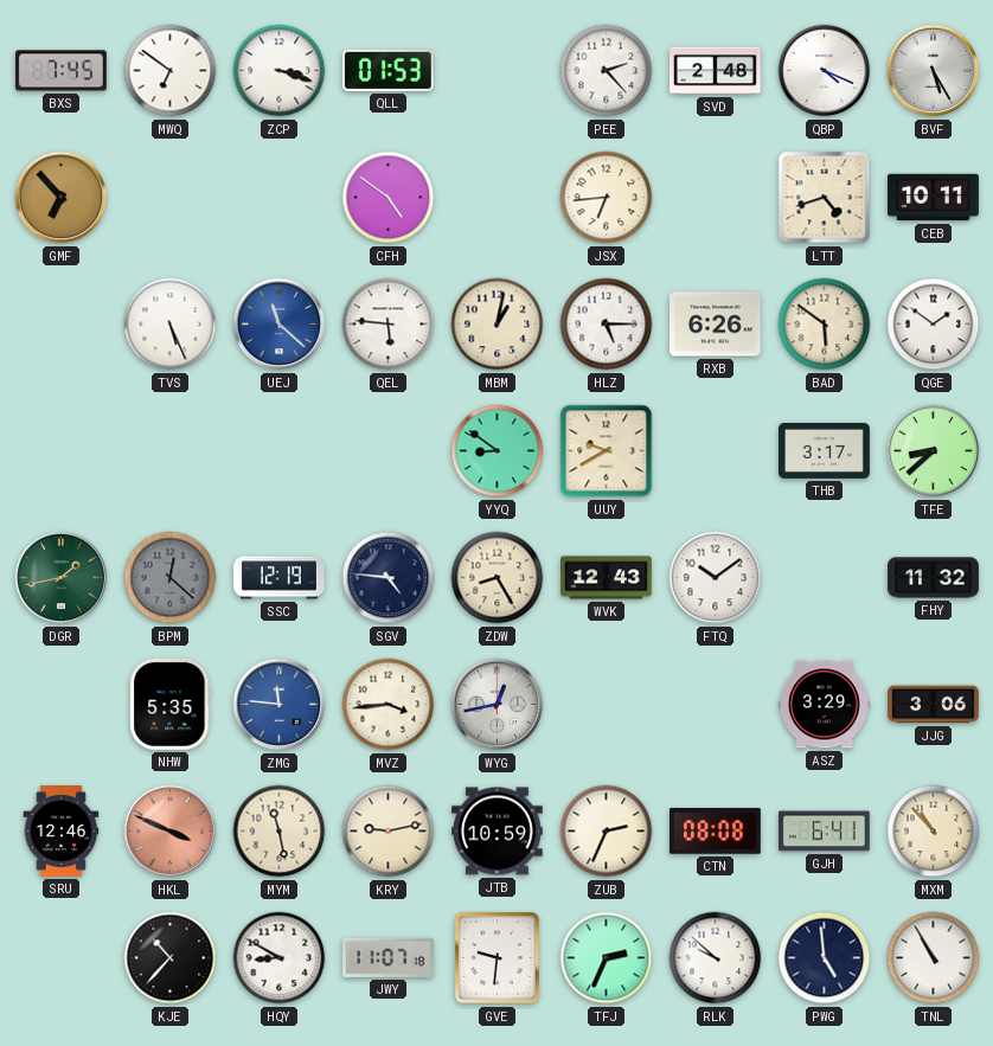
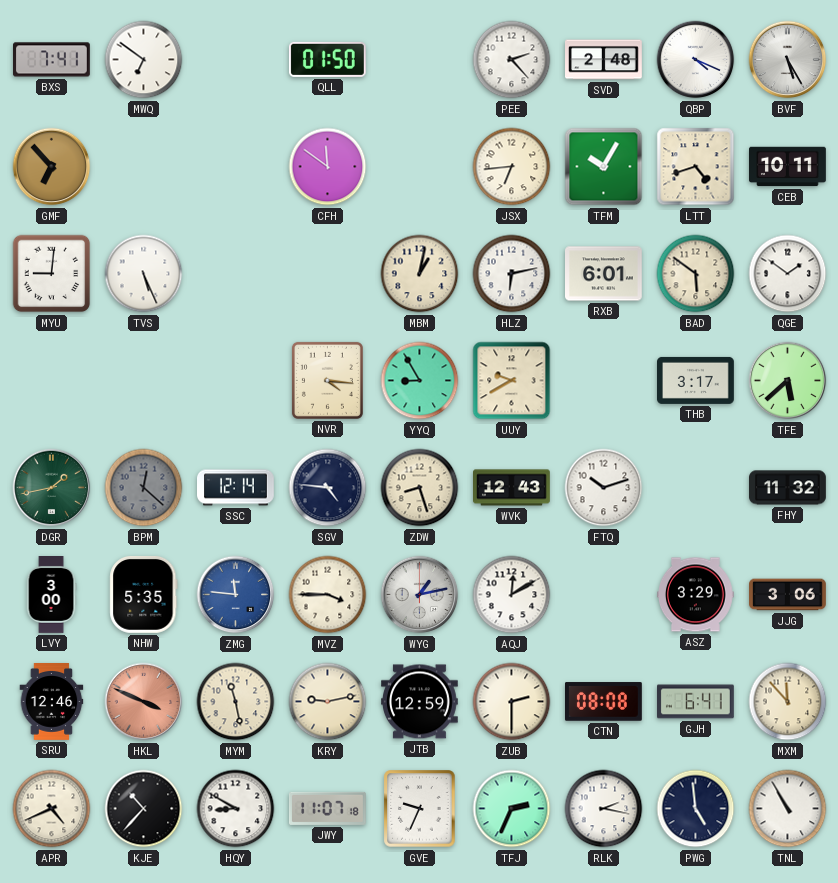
BXS: 7:45 -> 7:41 (52, 60)
ZCP: 3:18 -> none (280, 71)
QLL: 01:53 -> 01:50 (327, 59)
CFH: 4:51 -> 11:51 (328, 167)
TFM: none -> 10:05 (604, 167)
MYU: none -> 9:01 (52, 274)
UEJ: 11:22 -> none (280, 325)
QEL: 5:46 -> none (389, 325)
HLZ: 5:15 -> 6:13 (512, 274)
RXB: 6:26 -> 6:01 (604, 274)
NVR: none -> 4:16 (327, 380)
YYQ: 8:51 -> 8:55 (420, 381)
TFE: 8:38 -> 5:38 (788, 381)
SSC: 12:19 -> 12:14 (236, 488)
ZDW: 8:25 -> 8:27 (420, 488)
FTQ: 10:09 -> 10:12 (604, 488)
LVY: none -> 3:00 (51, 595)
MVZ: 3:44 -> 3:45 (328, 595)
WYG: 12:43 -> 1:13 (420, 595)
AQJ: none -> 12:10 (512, 595)
JTB: 10:59 -> 12:59 (420, 702)
ZUB: 2:34 -> 2:30 (512, 702)
MXM: 10:53 -> 11:53 (788, 702)
APR: none -> 4:41 (52, 809)
GVE: 9:31 -> 9:34 (420, 809)
RLK: 9:52 -> 2:17 (604, 809)
